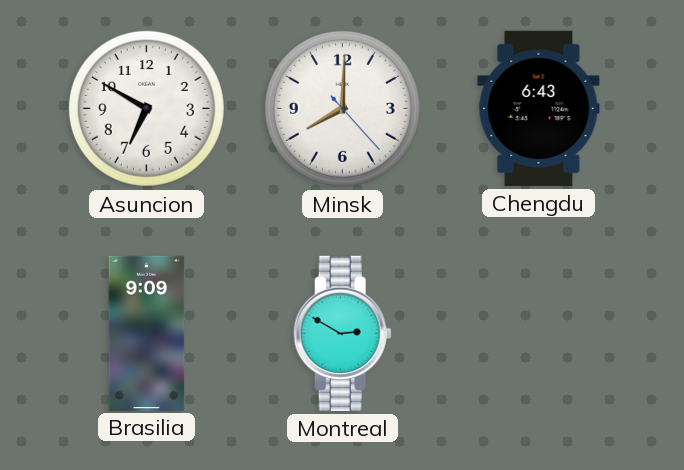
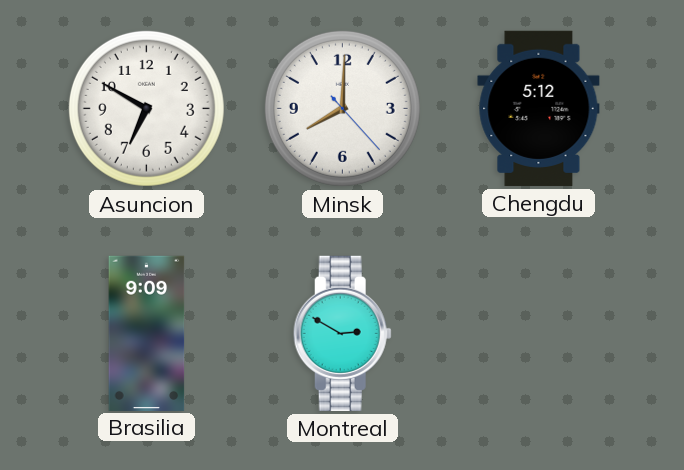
Chengdu: 6:43 -> 5:12 (539, 108)
